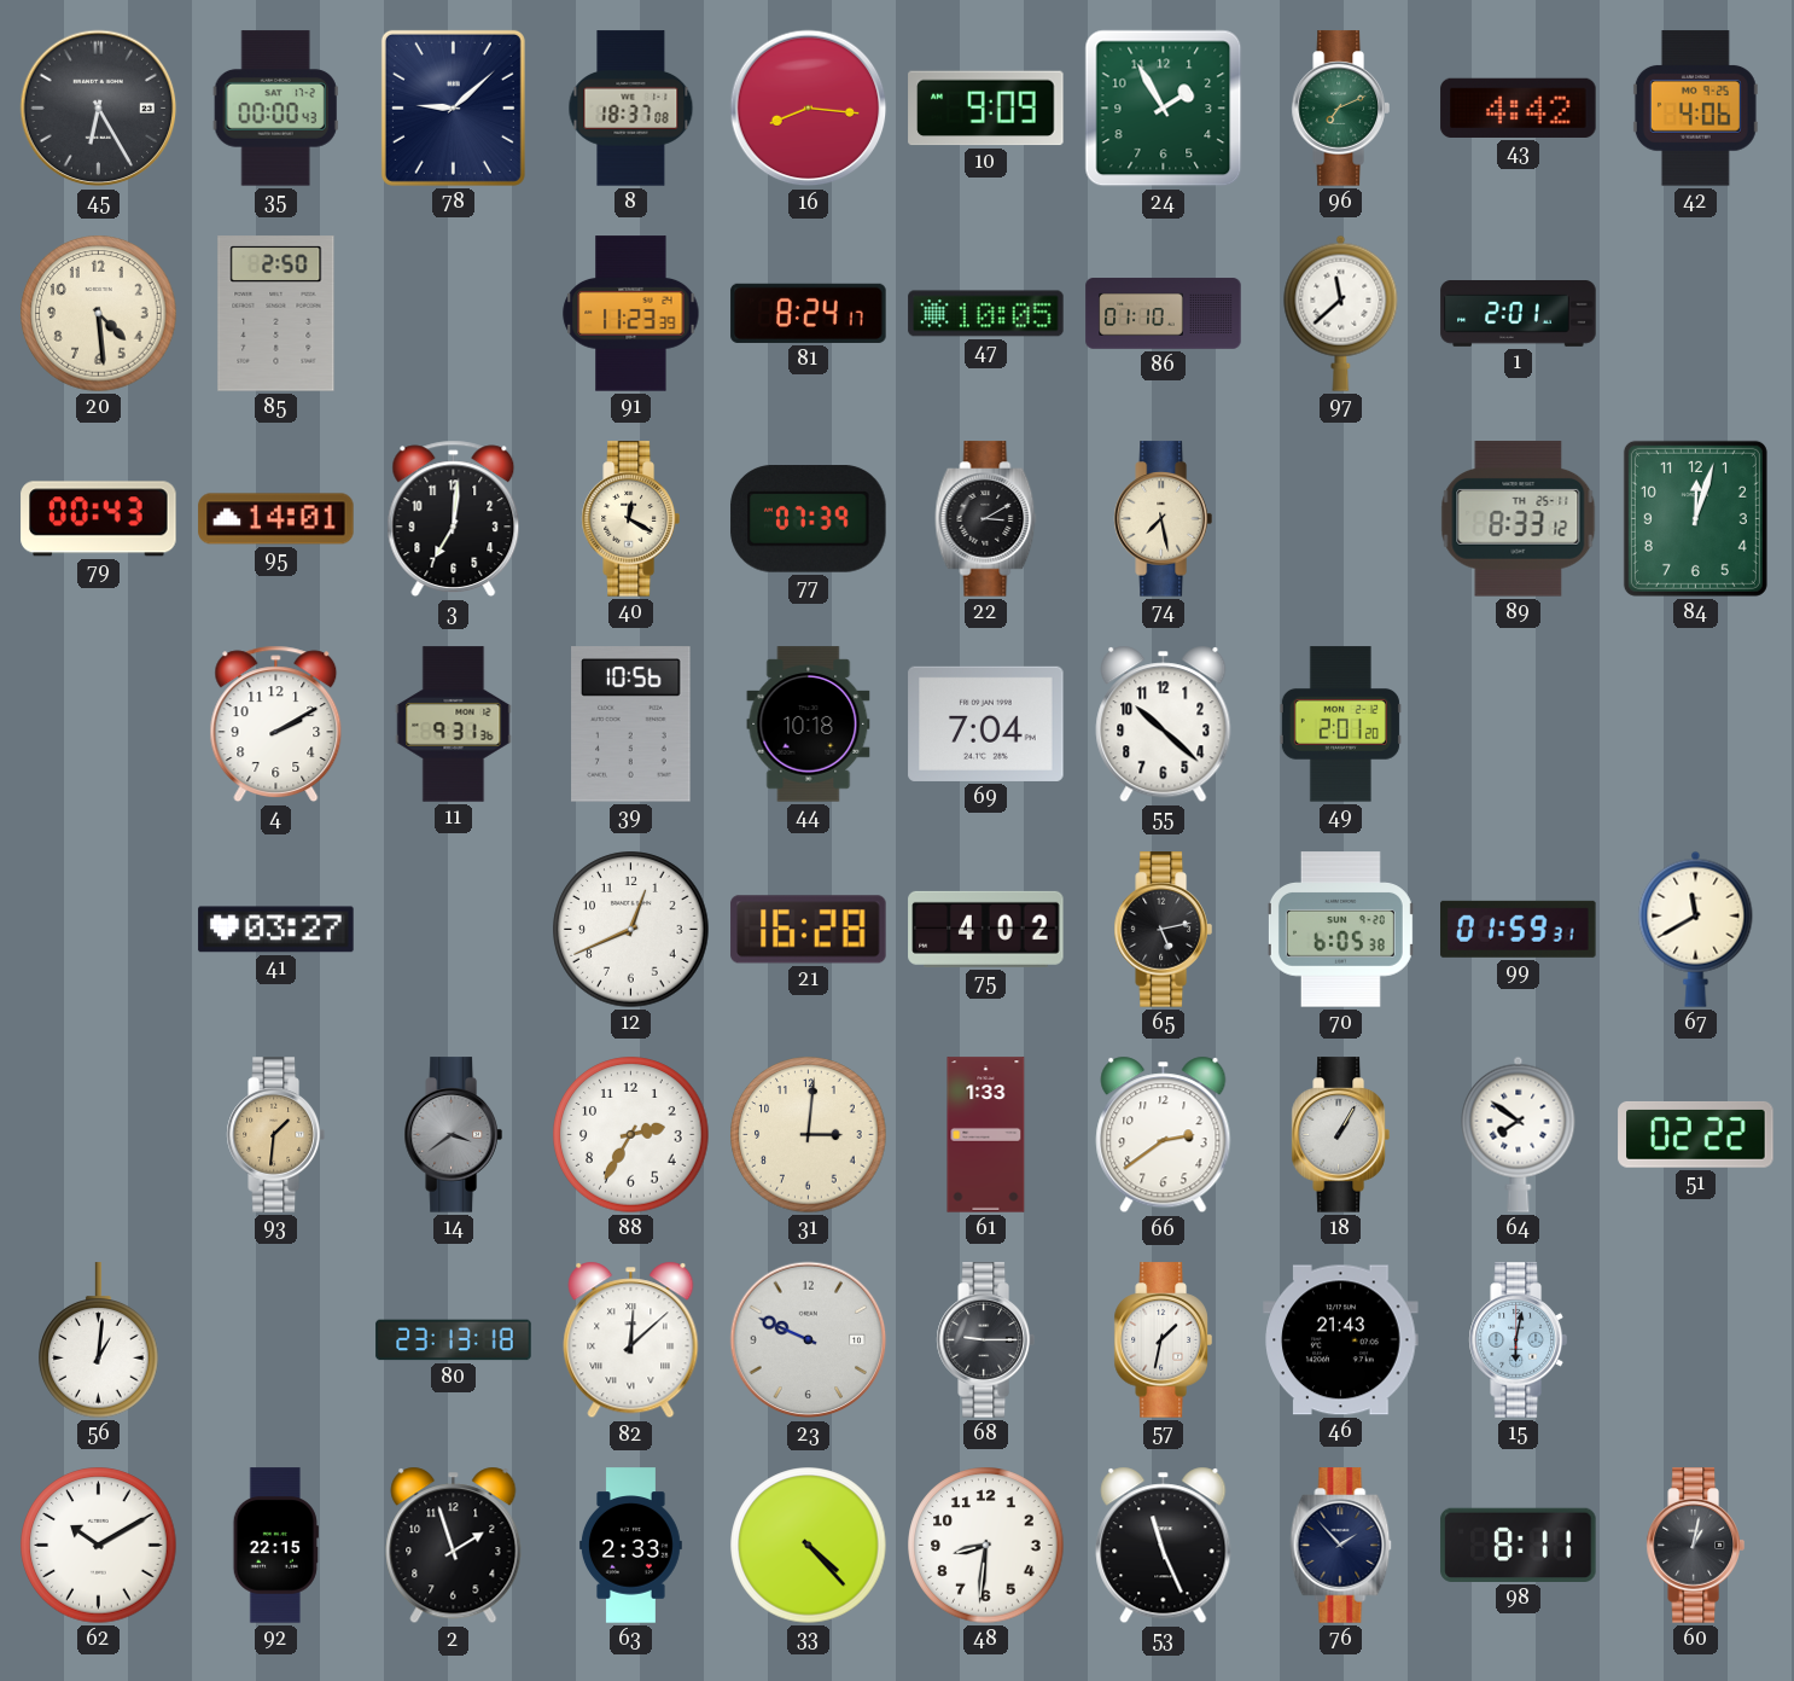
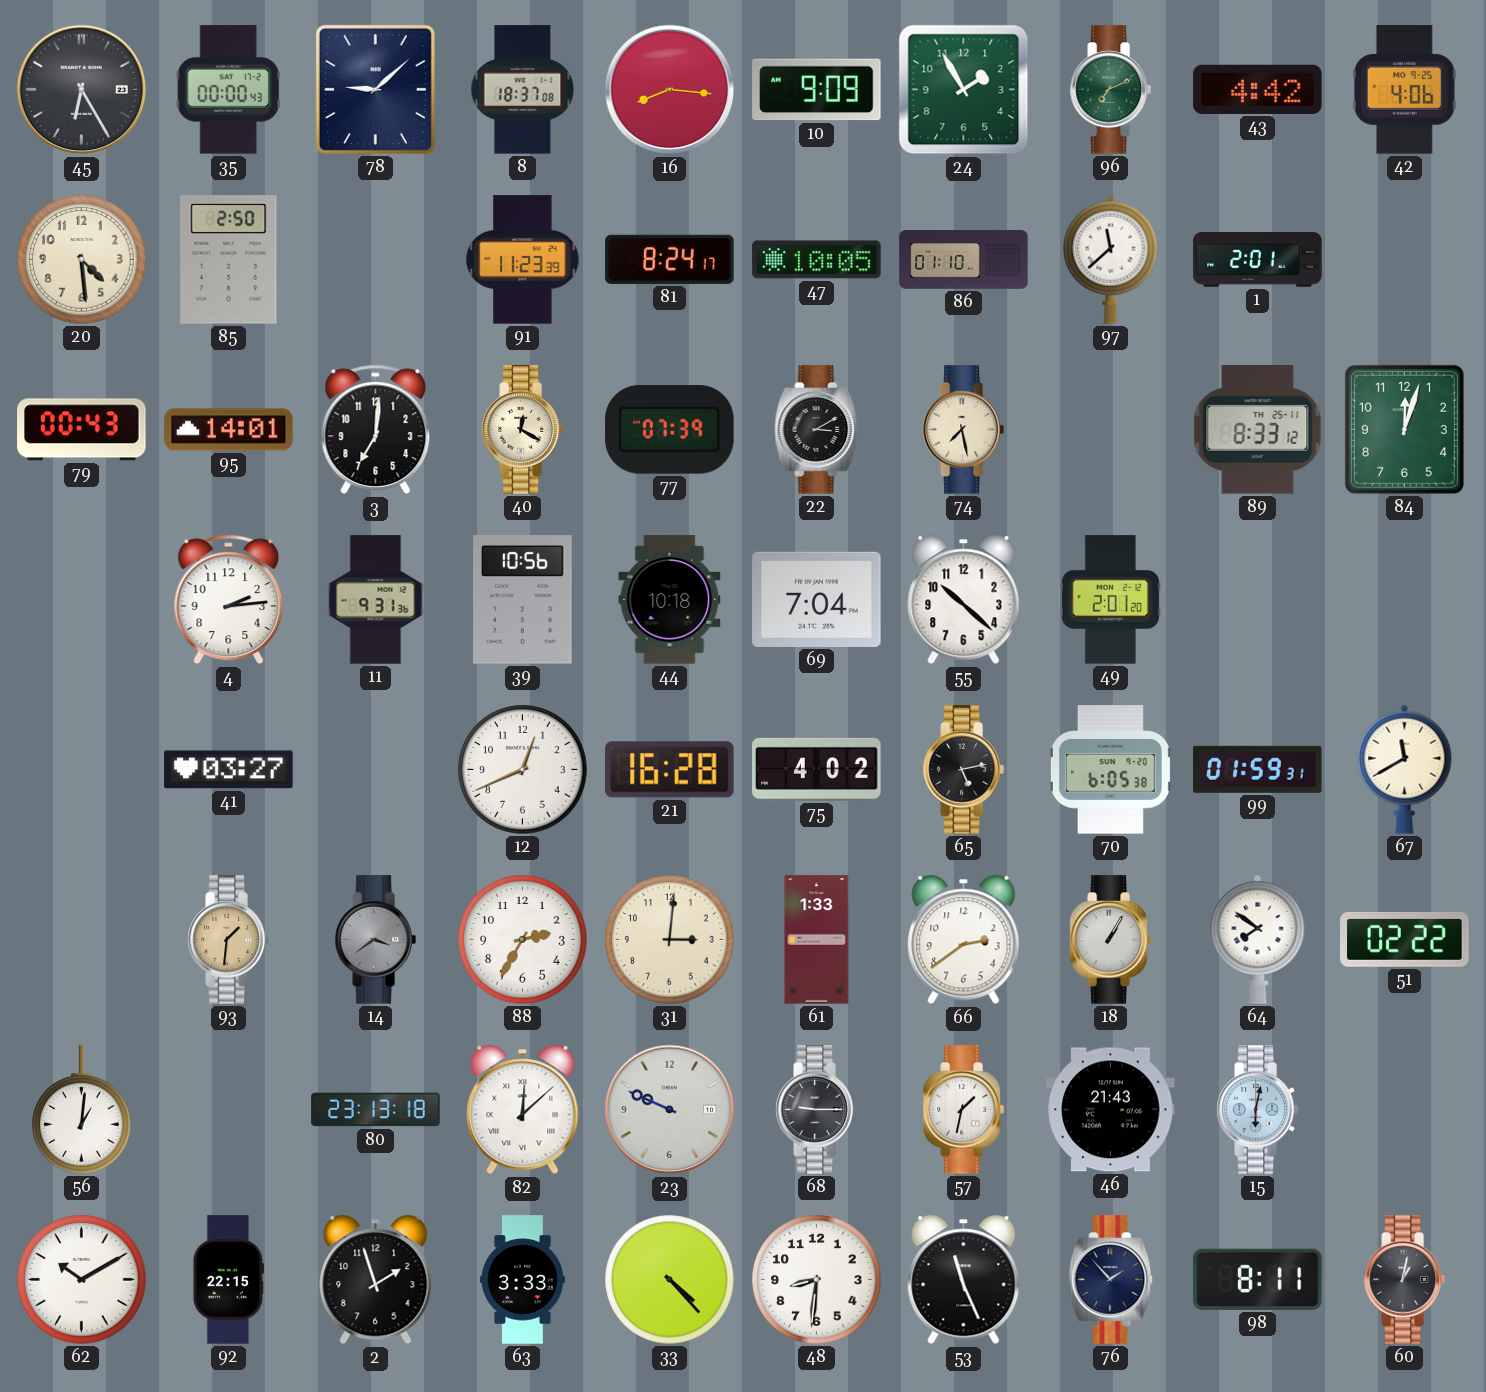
4: 2:10 -> 2:14 (229, 600)
63: 2:33 -> 3:33 (522, 1280)
